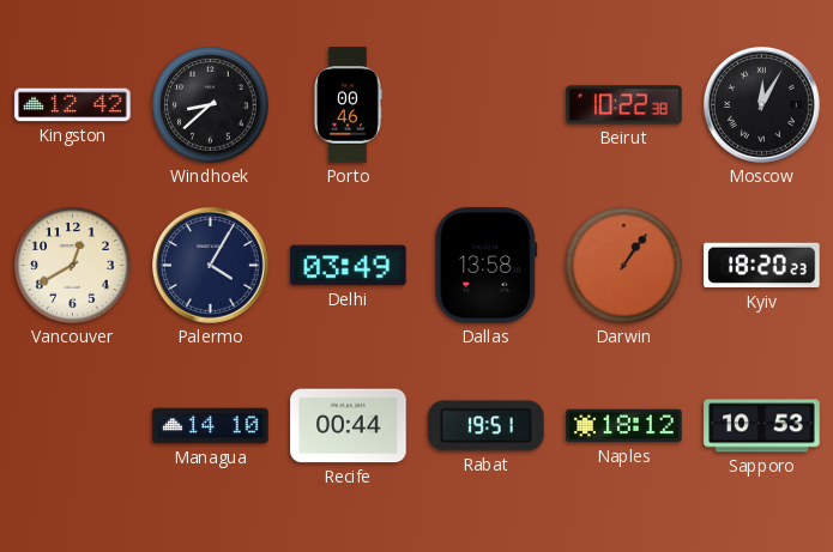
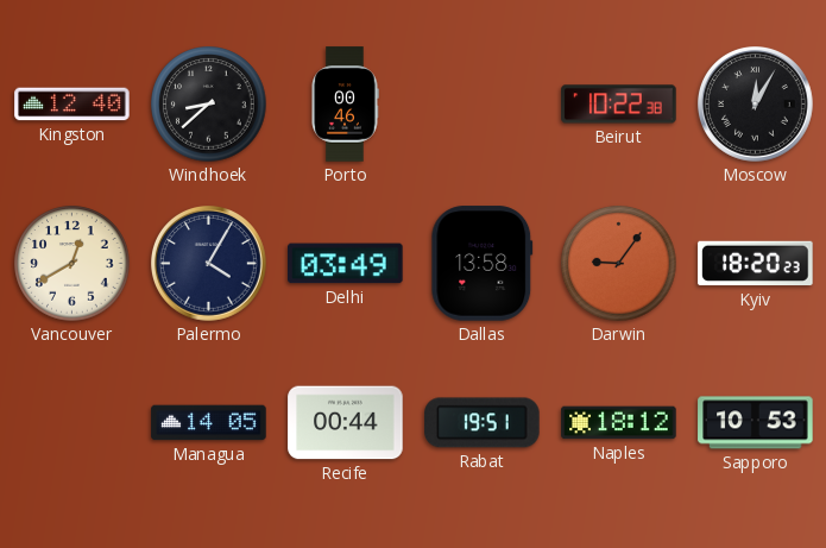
Kingston: 12:42 -> 12:40 (72, 105)
Darwin: 1:06 -> 9:06 (619, 264)
Managua: 14:10 -> 14:05 (209, 423)
